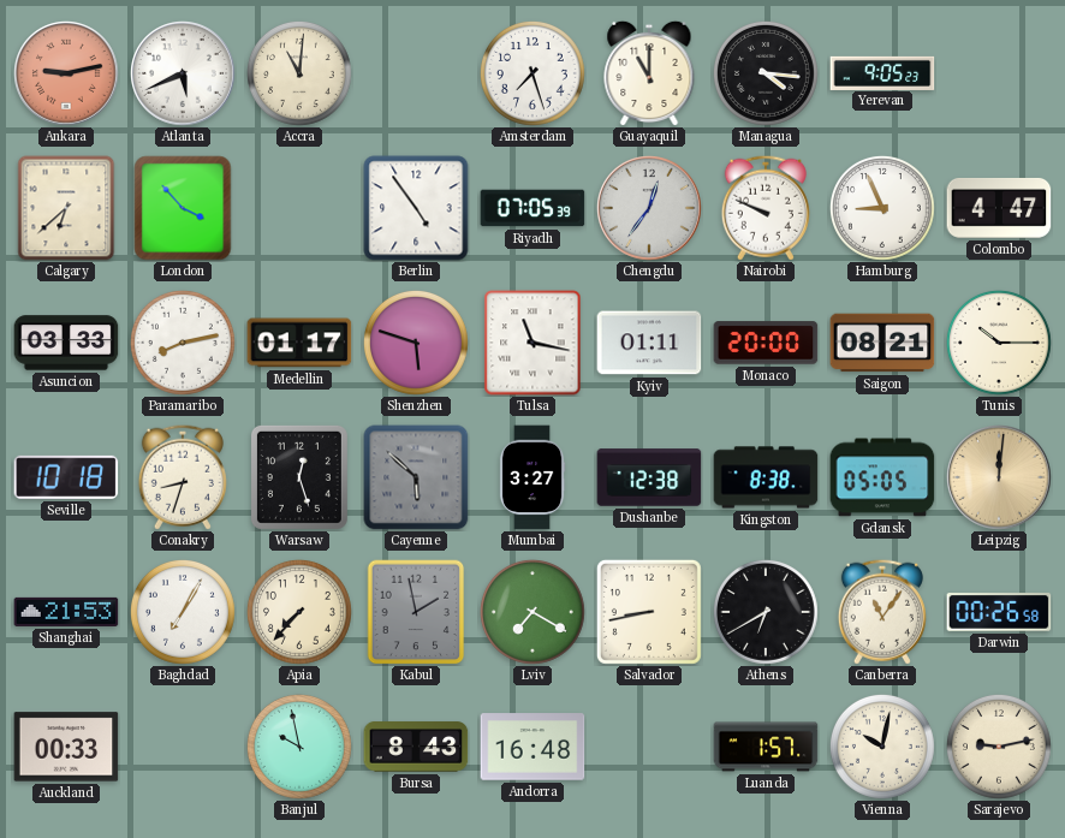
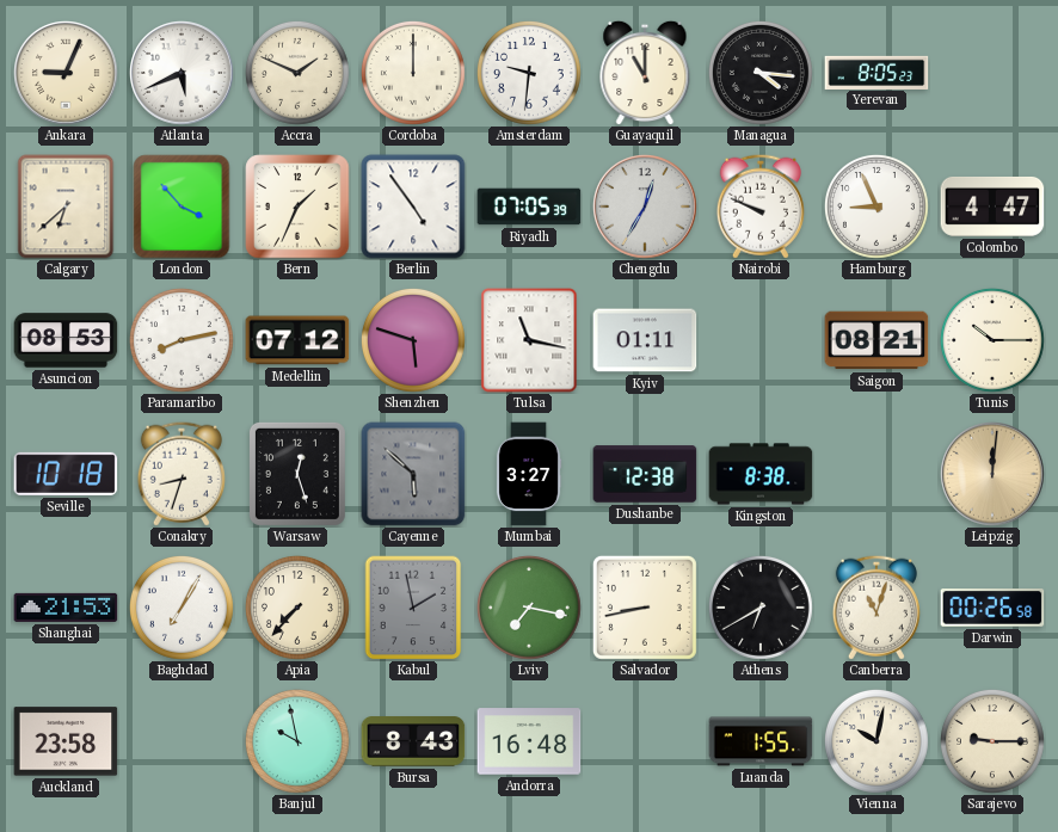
Ankara: 9:13 -> 9:04 (67, 74)
Ankara dial: salmon -> cream (67, 74)
Accra: 11:01 -> 1:49 (297, 73)
Cordoba: none -> 12:00 (413, 73)
Amsterdam: 7:27 -> 9:31 (529, 73)
Yerevan: 9:05 -> 8:05 (876, 72)
Bern: none -> 1:34 (297, 207)
Chengdu: 12:36 -> 12:35 (646, 208)
Asuncion: 03:33 -> 08:53 (66, 340)
Medellin: 01:17 -> 07:12 (297, 340)
Monaco: 20:00 -> none (766, 343)
Gdansk: 05:05 -> none (882, 477)
Lviv: 7:20 -> 7:17 (529, 608)
Canberra: 11:06 -> 11:03 (876, 608)
Auckland: 00:33 -> 23:58 (66, 741)
Luanda: 1:57 -> 1:55 (761, 741)
Sarajevo: 9:13 -> 9:15 (992, 741)
